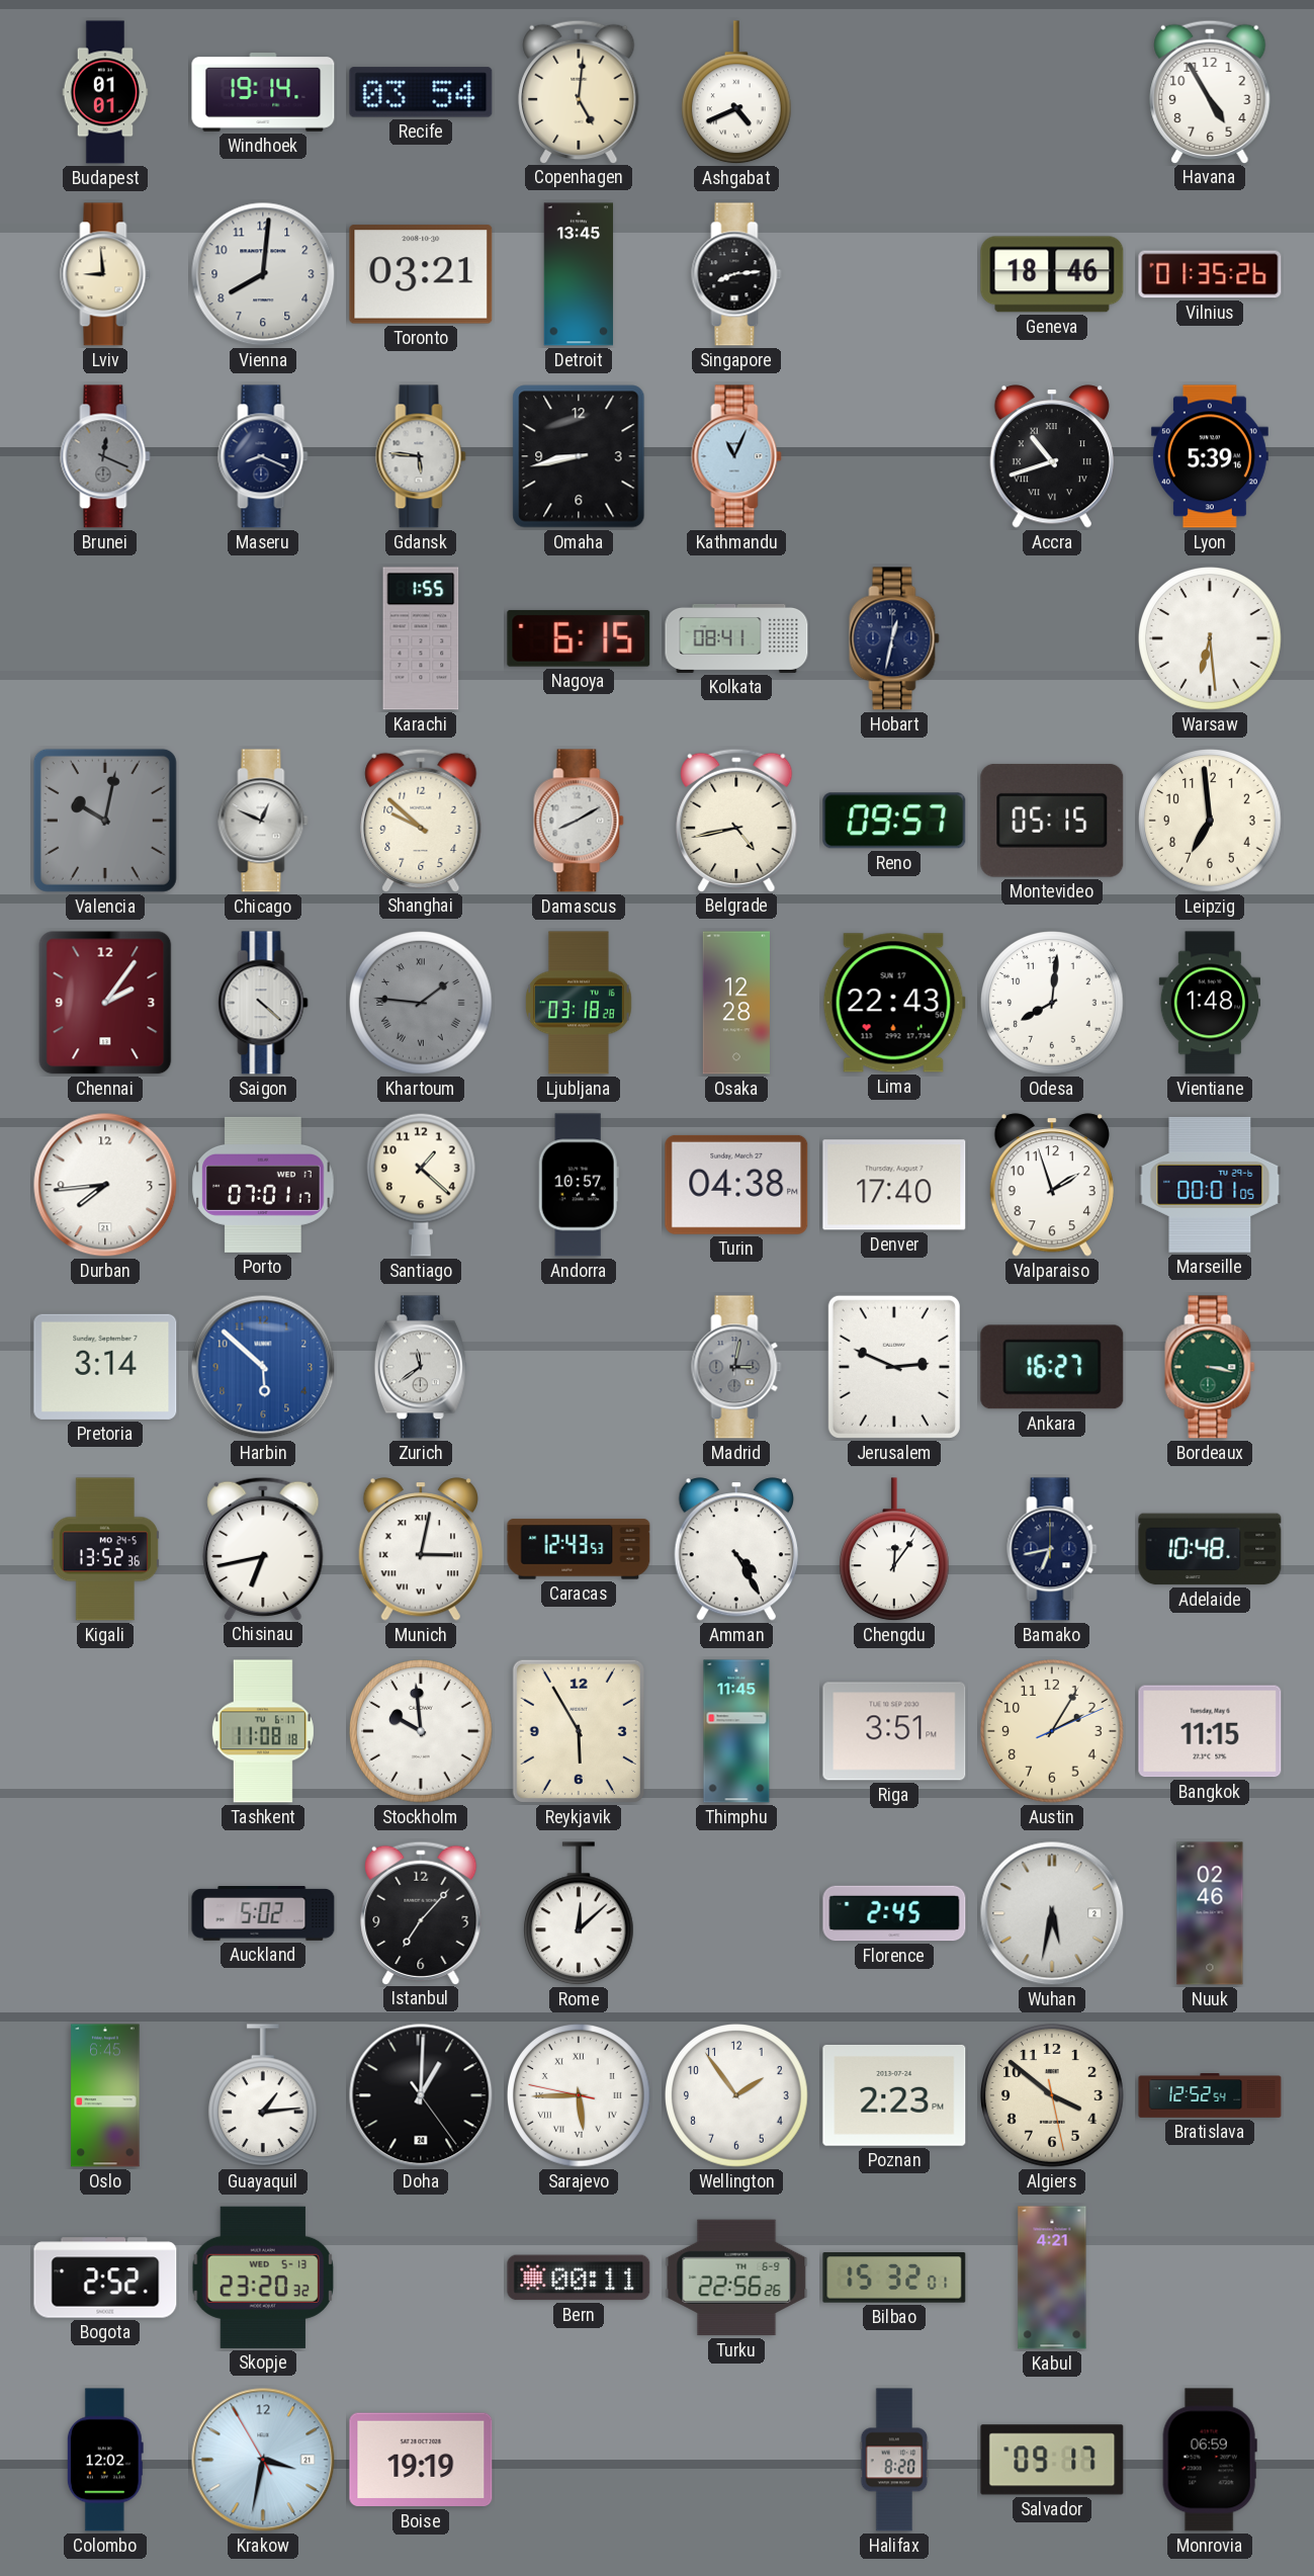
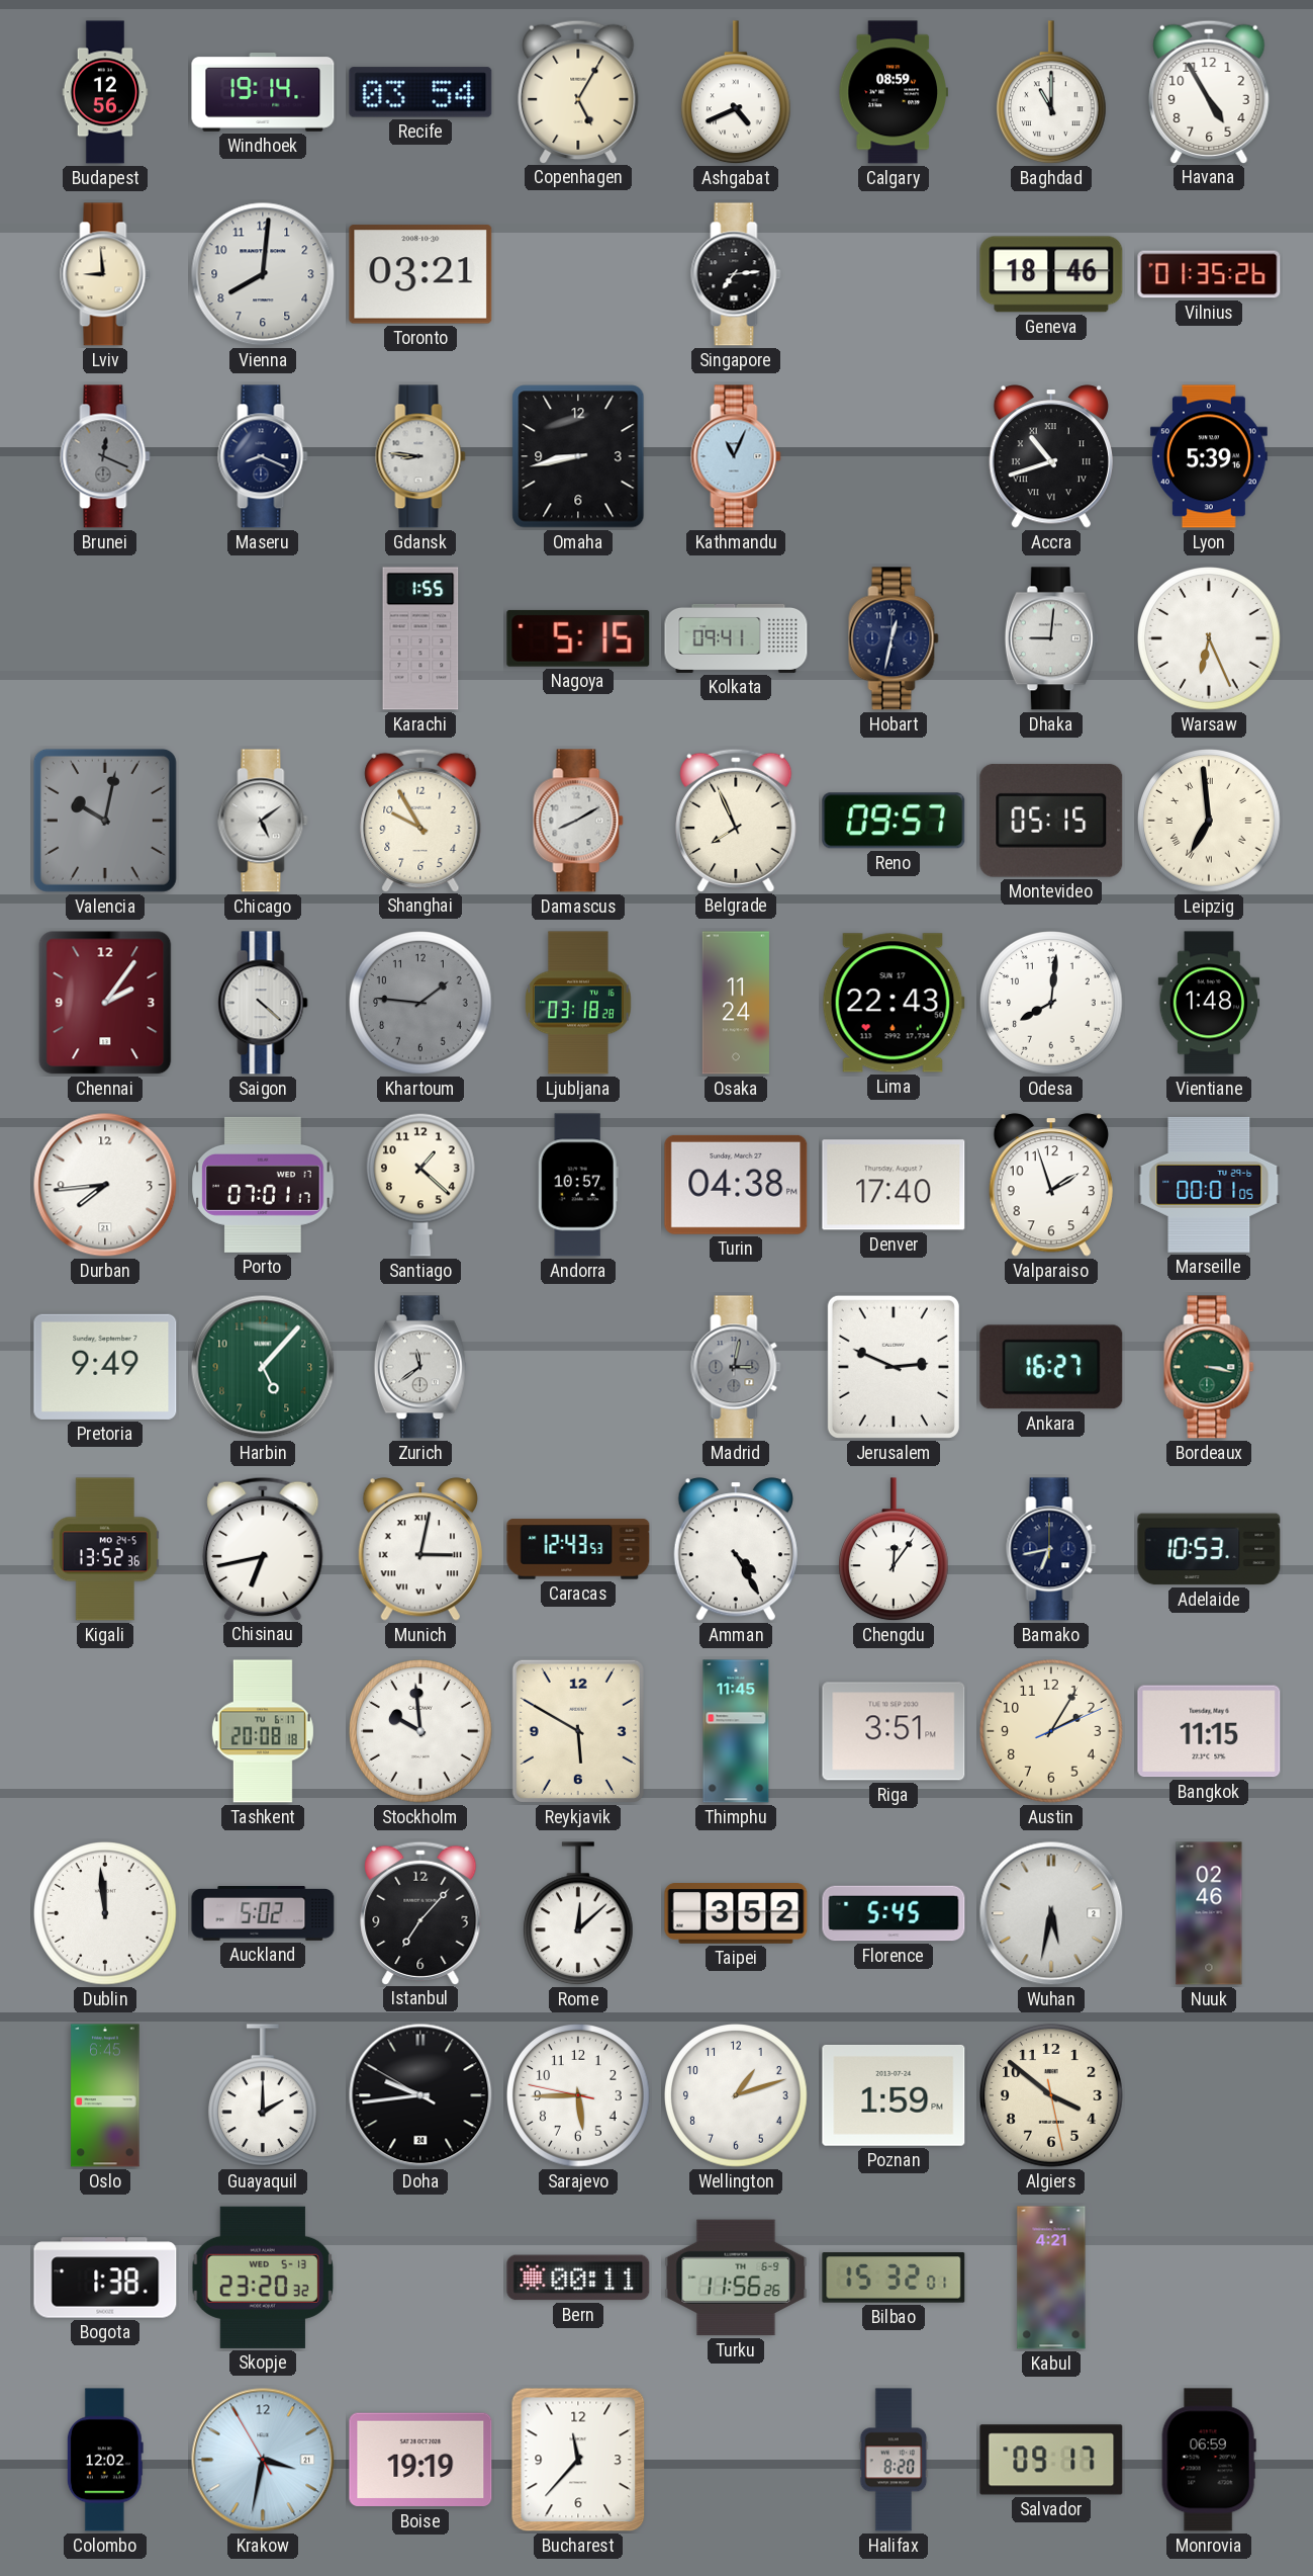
Budapest: 01:01 -> 12:56 (105, 92)
Copenhagen: 5:01 -> 5:05 (578, 91)
Calgary: none -> 08:59 (893, 92)
Baghdad: none -> 11:00 (1051, 93)
Detroit: 13:45 -> none (579, 274)
Singapore: 8:14 -> 7:14 (736, 274)
Gdansk: 5:46 -> 8:46 (420, 456)
Nagoya: 6:15 -> 5:15 (578, 638)
Kolkata: 08:41 -> 09:41 (736, 638)
Dhaka: none -> 9:01 (1051, 638)
Warsaw: 6:29 -> 6:26 (1210, 639)
Chicago: 12:49 -> 5:09 (263, 821)
Shanghai: 9:52 -> 9:55 (420, 820)
Belgrade: 4:43 -> 7:56 (736, 820)
Leipzig numerals: Arabic -> Roman (1210, 822)
Khartoum numerals: Roman -> Arabic (421, 1004)
Osaka: 12:28 -> 11:24 (736, 1003)
Pretoria: 3:14 -> 9:49 (105, 1367)
Harbin: 5:52 -> 5:07 (263, 1367)
Harbin dial: blue -> green (263, 1367)
Adelaide: 10:48 -> 10:53 (1209, 1549)
Tashkent: 11:08 -> 20:08 (263, 1731)
Reykjavik: 5:55 -> 5:50 (578, 1731)
Dublin: none -> 11:59 (106, 1914)
Taipei: none -> 3:52 (736, 1914)
Florence: 2:45 -> 5:45 (894, 1913)
Guayaquil: 1:14 -> 2:00 (263, 2096)
Doha: 1:00 -> 9:43 (420, 2095)
Sarajevo numerals: Roman -> Arabic (579, 2096)
Wellington: 1:54 -> 1:12 (737, 2096)
Poznan: 2:23 -> 1:59 (894, 2095)
Bratislava: 12:52 -> none (1210, 2095)
Bogota: 2:52 -> 1:38 (105, 2278)
Turku: 22:56 -> 11:56 (736, 2278)
Bucharest: none -> 11:37 (578, 2460)
